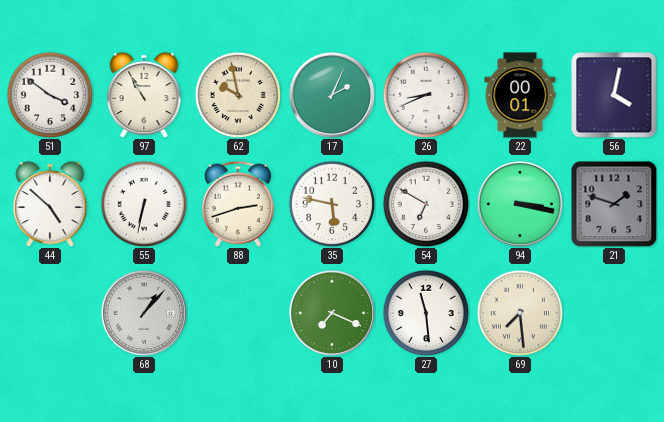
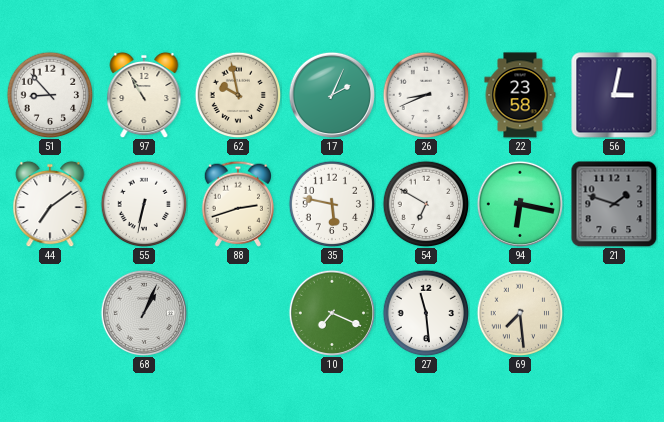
51: 3:51 -> 8:53 (50, 95)
22: 00:01 -> 23:58 (520, 95)
56: 4:02 -> 3:02 (614, 95)
44: 4:52 -> 7:09 (50, 204)
94: 3:17 -> 6:17 (519, 203)
68: 1:07 -> 1:04 (143, 312)
